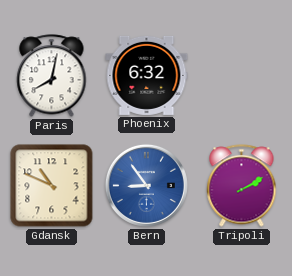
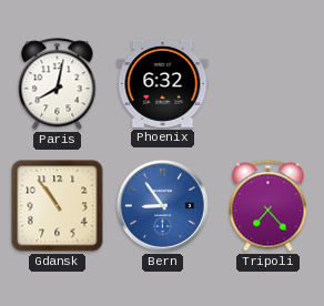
Gdansk: 10:49 -> 10:54 (58, 206)
Tripoli: 2:10 -> 7:23 (269, 206)
